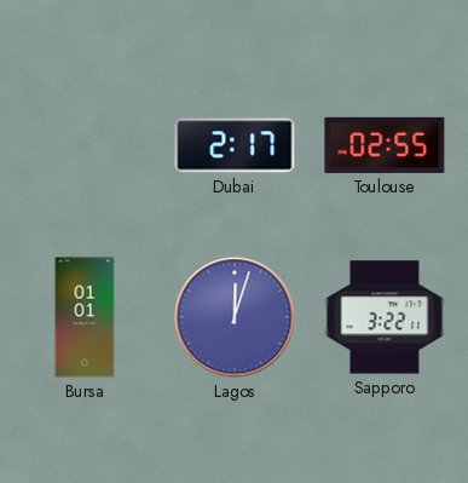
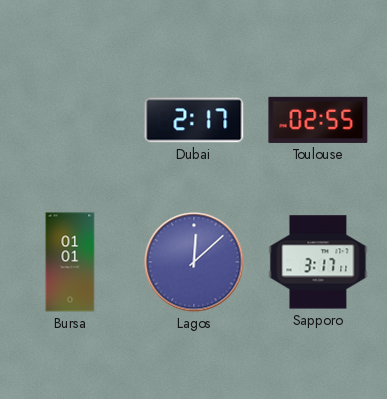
Lagos: 12:03 -> 12:08 (194, 262)
Sapporo: 3:22 -> 3:17 (318, 262)
